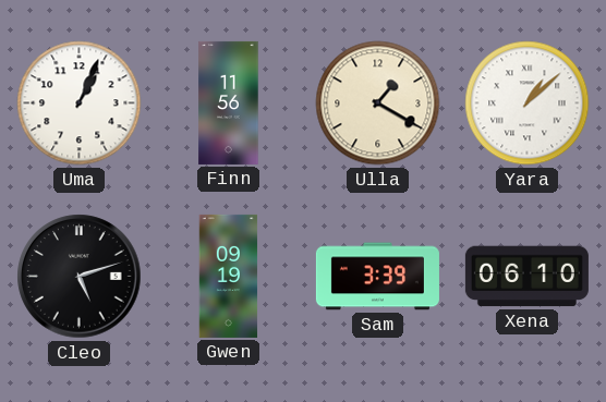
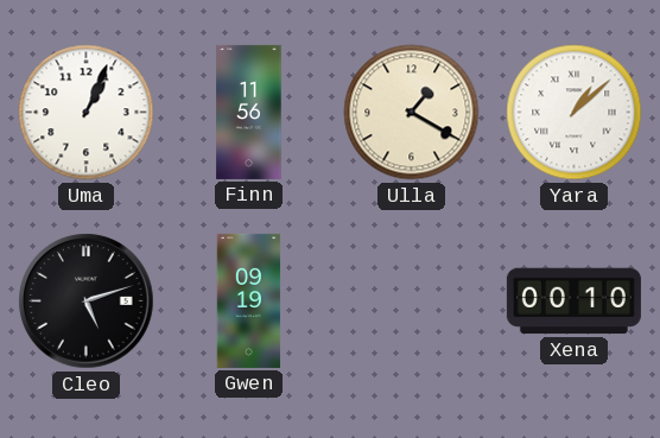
Sam: 3:39 -> none (377, 277)
Xena: 06:10 -> 00:10 (573, 301)
